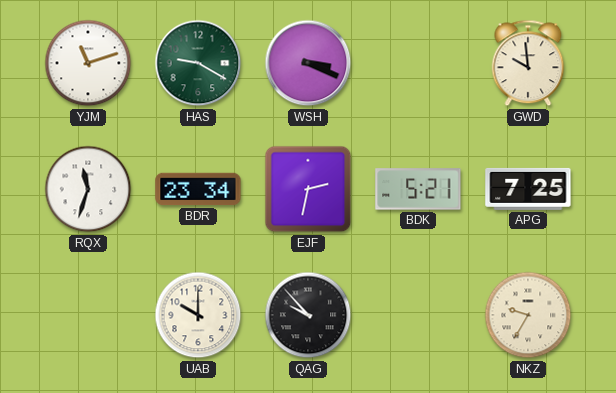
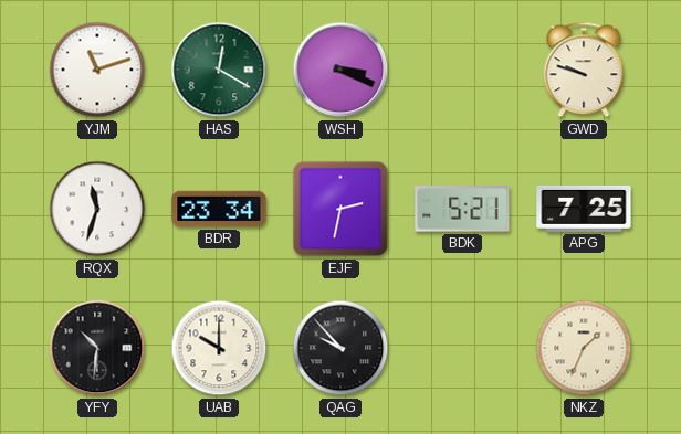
HAS: 9:20 -> 12:20 (219, 70)
GWD: 9:59 -> 9:48 (584, 70)
YFY: none -> 10:31 (97, 348)
NKZ: 9:35 -> 1:34 (584, 348)
